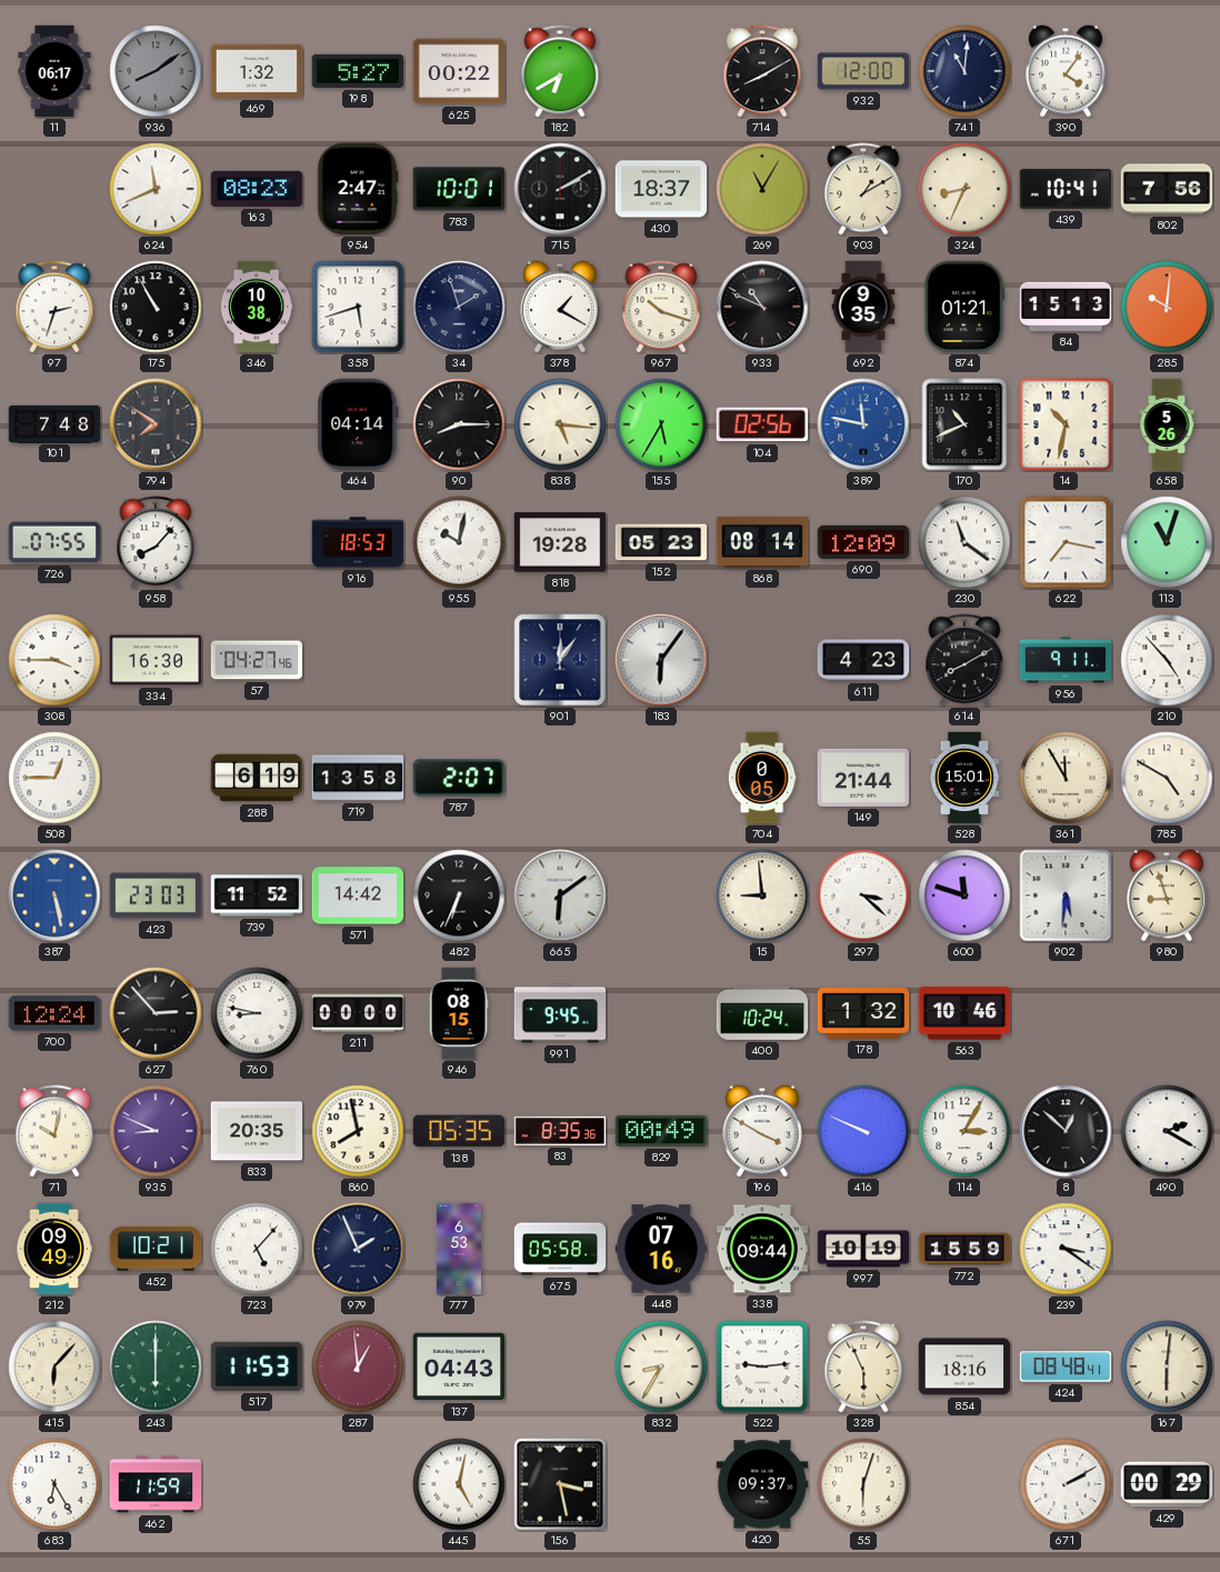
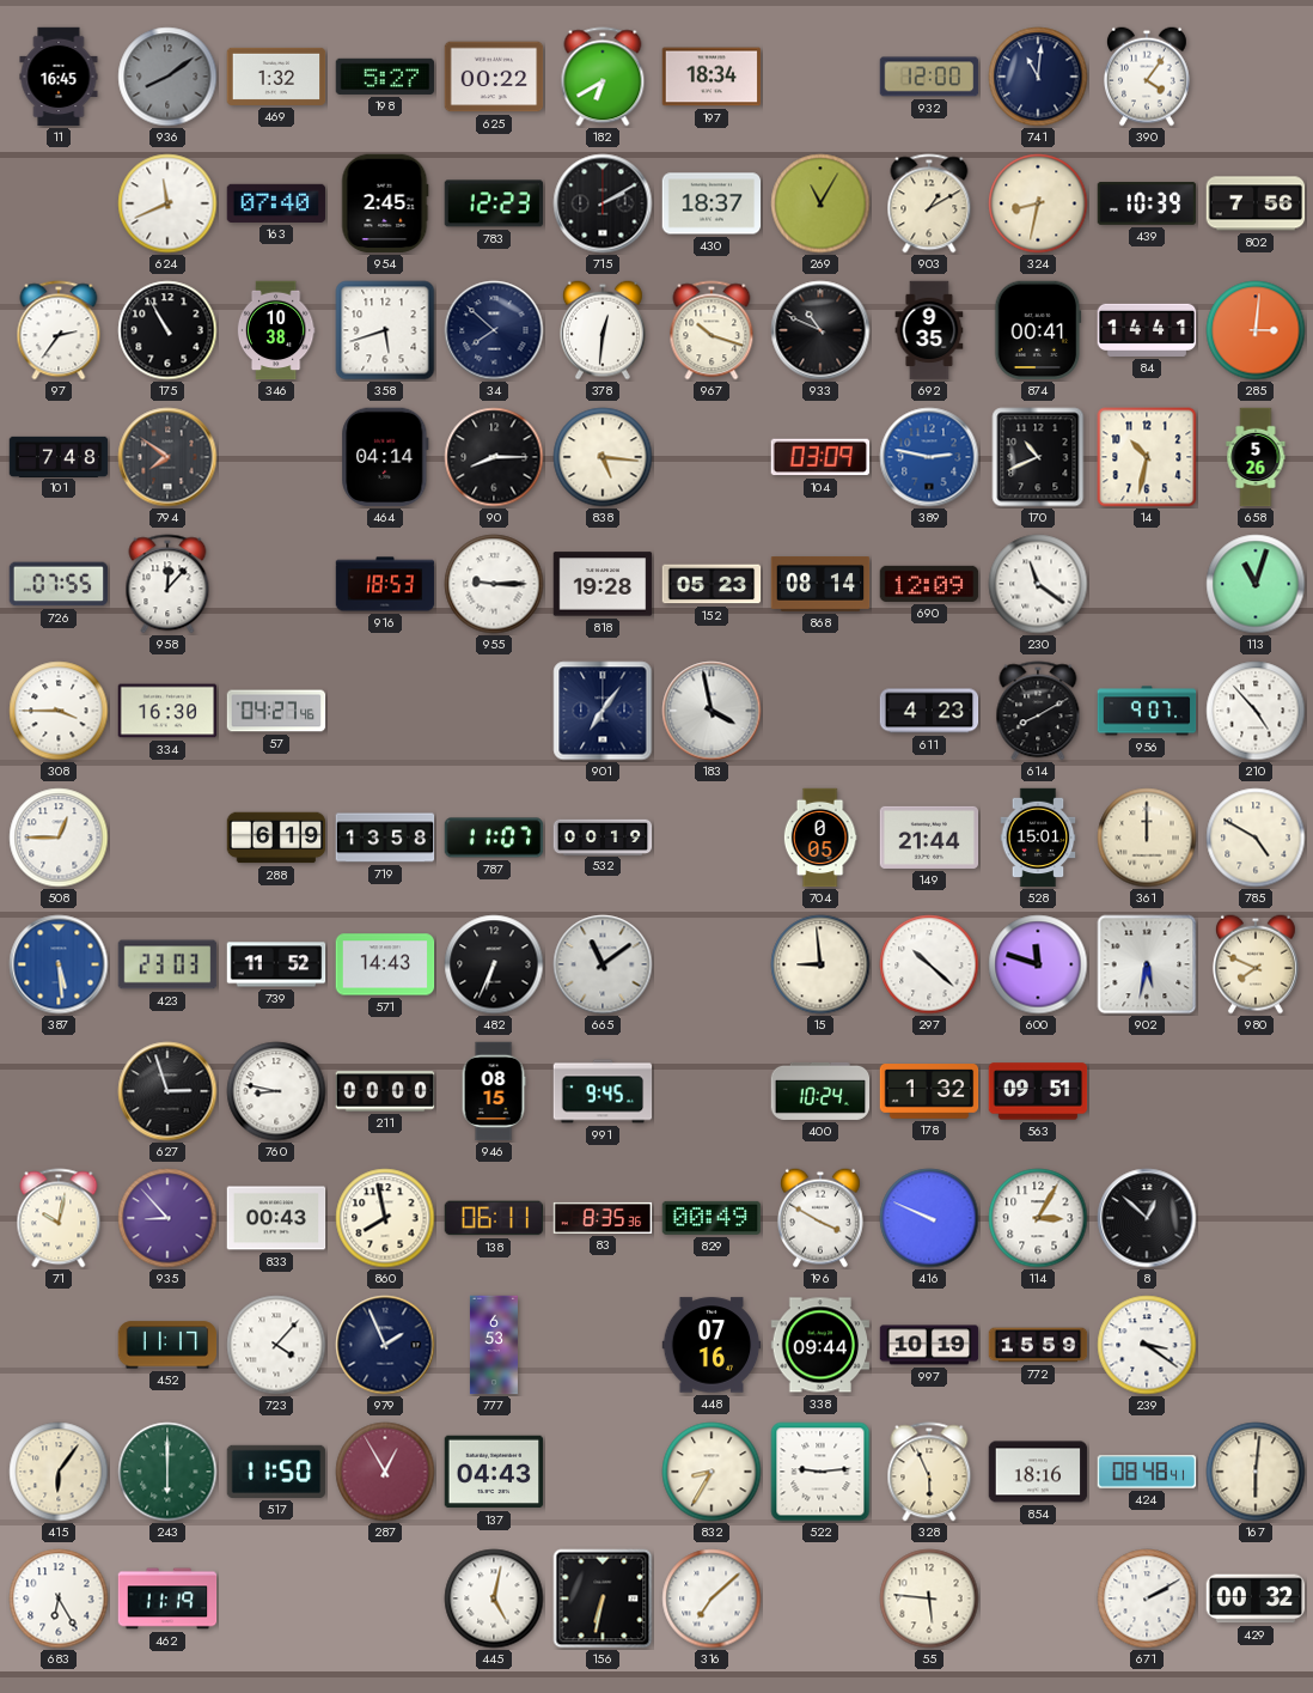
11: 06:17 -> 16:45 (59, 77)
197: none -> 18:34 (712, 77)
714: 8:10 -> none (762, 71)
163: 08:23 -> 07:40 (276, 203)
954: 2:47 -> 2:45 (385, 203)
783: 10:01 -> 12:23 (494, 203)
324: 8:34 -> 8:32 (1038, 203)
439: 10:41 -> 10:39 (1147, 203)
97: 2:33 -> 2:36 (59, 330)
34: 1:57 -> 7:52 (494, 330)
378: 1:20 -> 12:31 (603, 330)
874: 01:21 -> 00:41 (1038, 330)
84: 15:13 -> 14:41 (1147, 330)
285: 10:01 -> 3:01 (1256, 330)
155: 5:35 -> none (661, 424)
104: 02:56 -> 03:09 (820, 457)
389: 11:47 -> 2:47 (929, 457)
958: 8:07 -> 12:07 (167, 584)
955: 10:02 -> 9:15 (494, 584)
622: 7:17 -> none (1066, 542)
901: 12:06 -> 7:06 (603, 711)
183: 6:06 -> 3:58 (712, 711)
956: 9:11 -> 9:07 (1147, 711)
787: 2:07 -> 11:07 (494, 838)
532: none -> 00:19 (603, 836)
361: 11:55 -> 12:00 (1147, 838)
387: 5:28 -> 5:29 (59, 964)
571: 14:42 -> 14:43 (385, 964)
665: 6:09 -> 11:09 (603, 964)
297: 3:22 -> 10:22 (929, 964)
902: 5:31 -> 5:32 (1147, 964)
980: 8:57 -> 7:49 (1256, 964)
700: 12:24 -> none (54, 1013)
627: 2:53 -> 2:57 (167, 1091)
563: 10:46 -> 09:51 (1038, 1091)
935: 8:49 -> 8:53 (167, 1218)
833: 20:35 -> 00:43 (276, 1218)
138: 05:35 -> 06:11 (494, 1218)
490: 2:20 -> none (1167, 1131)
212: 09:49 -> none (54, 1249)
452: 10:21 -> 11:17 (167, 1345)
723: 5:07 -> 4:07 (276, 1345)
675: 05:58 -> none (560, 1249)
415: 6:07 -> 6:06 (59, 1472)
517: 11:53 -> 11:50 (276, 1472)
287: 12:59 -> 12:55 (385, 1472)
462: 11:59 -> 11:19 (167, 1598)
156: 3:28 -> 6:32 (603, 1598)
316: none -> 7:08 (712, 1598)
420: 09:37 -> none (762, 1484)
55: 6:03 -> 5:46 (929, 1598)
429: 00:29 -> 00:32 (1256, 1598)
